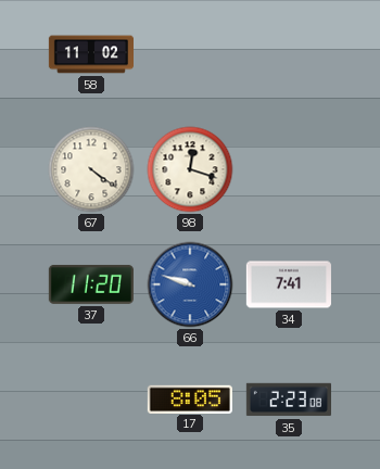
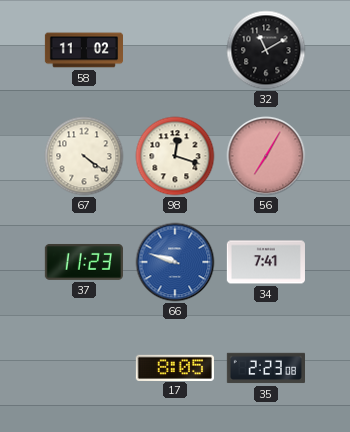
32: none -> 11:10 (266, 50)
56: none -> 7:05 (266, 156)
37: 11:20 -> 11:23 (84, 262)
